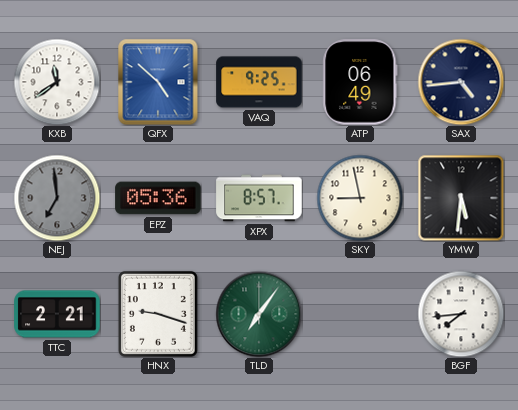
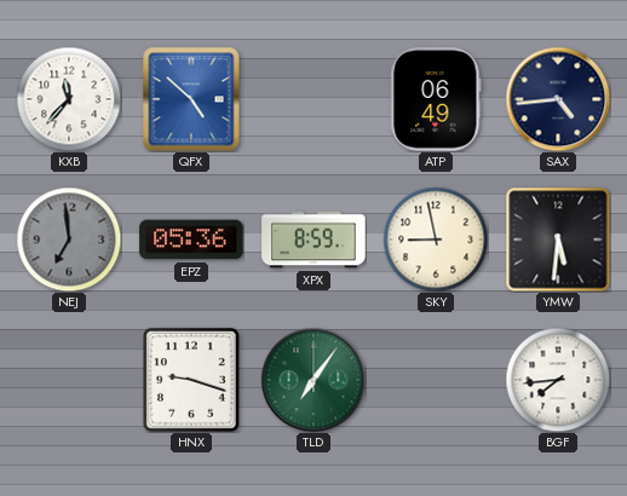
KXB: 11:39 -> 11:37 (69, 99)
VAQ: 9:25 -> none (259, 82)
XPX: 8:57 -> 8:59 (313, 240)
TTC: 2:21 -> none (57, 314)
